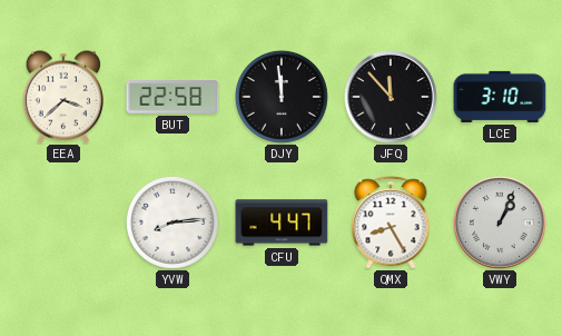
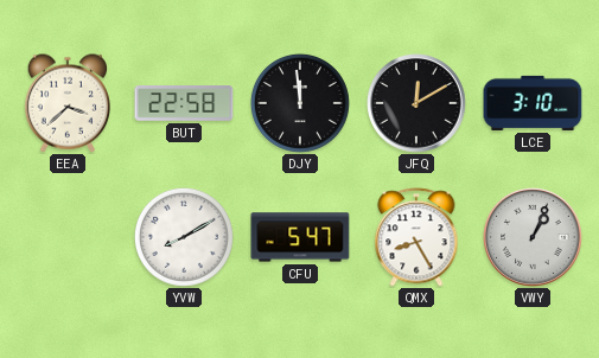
JFQ: 11:53 -> 12:10 (416, 103)
YVW: 8:14 -> 8:10 (184, 237)
CFU: 4:47 -> 5:47 (300, 237)
